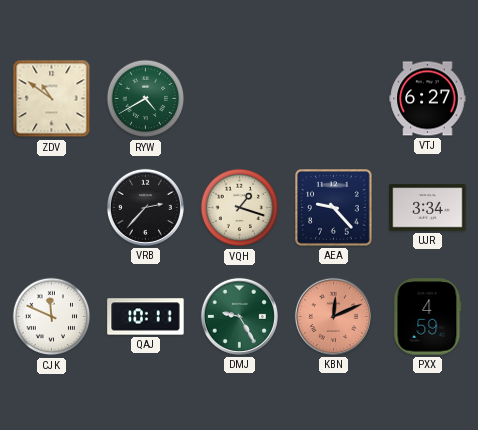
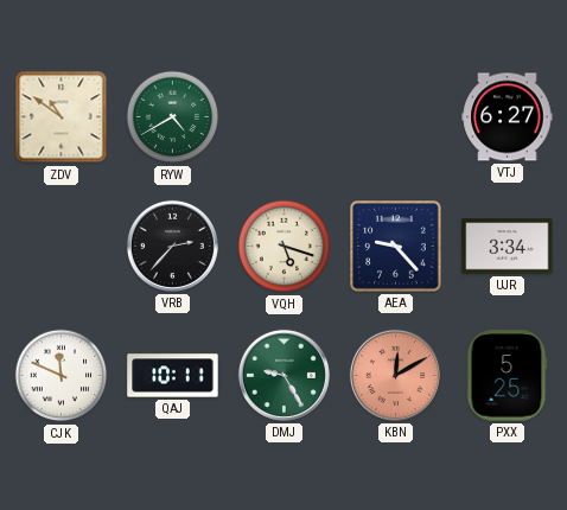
VQH: 1:18 -> 5:18 (285, 247)
KBN: 12:11 -> 12:10 (395, 375)
PXX: 4:59 -> 5:25 (508, 376)
